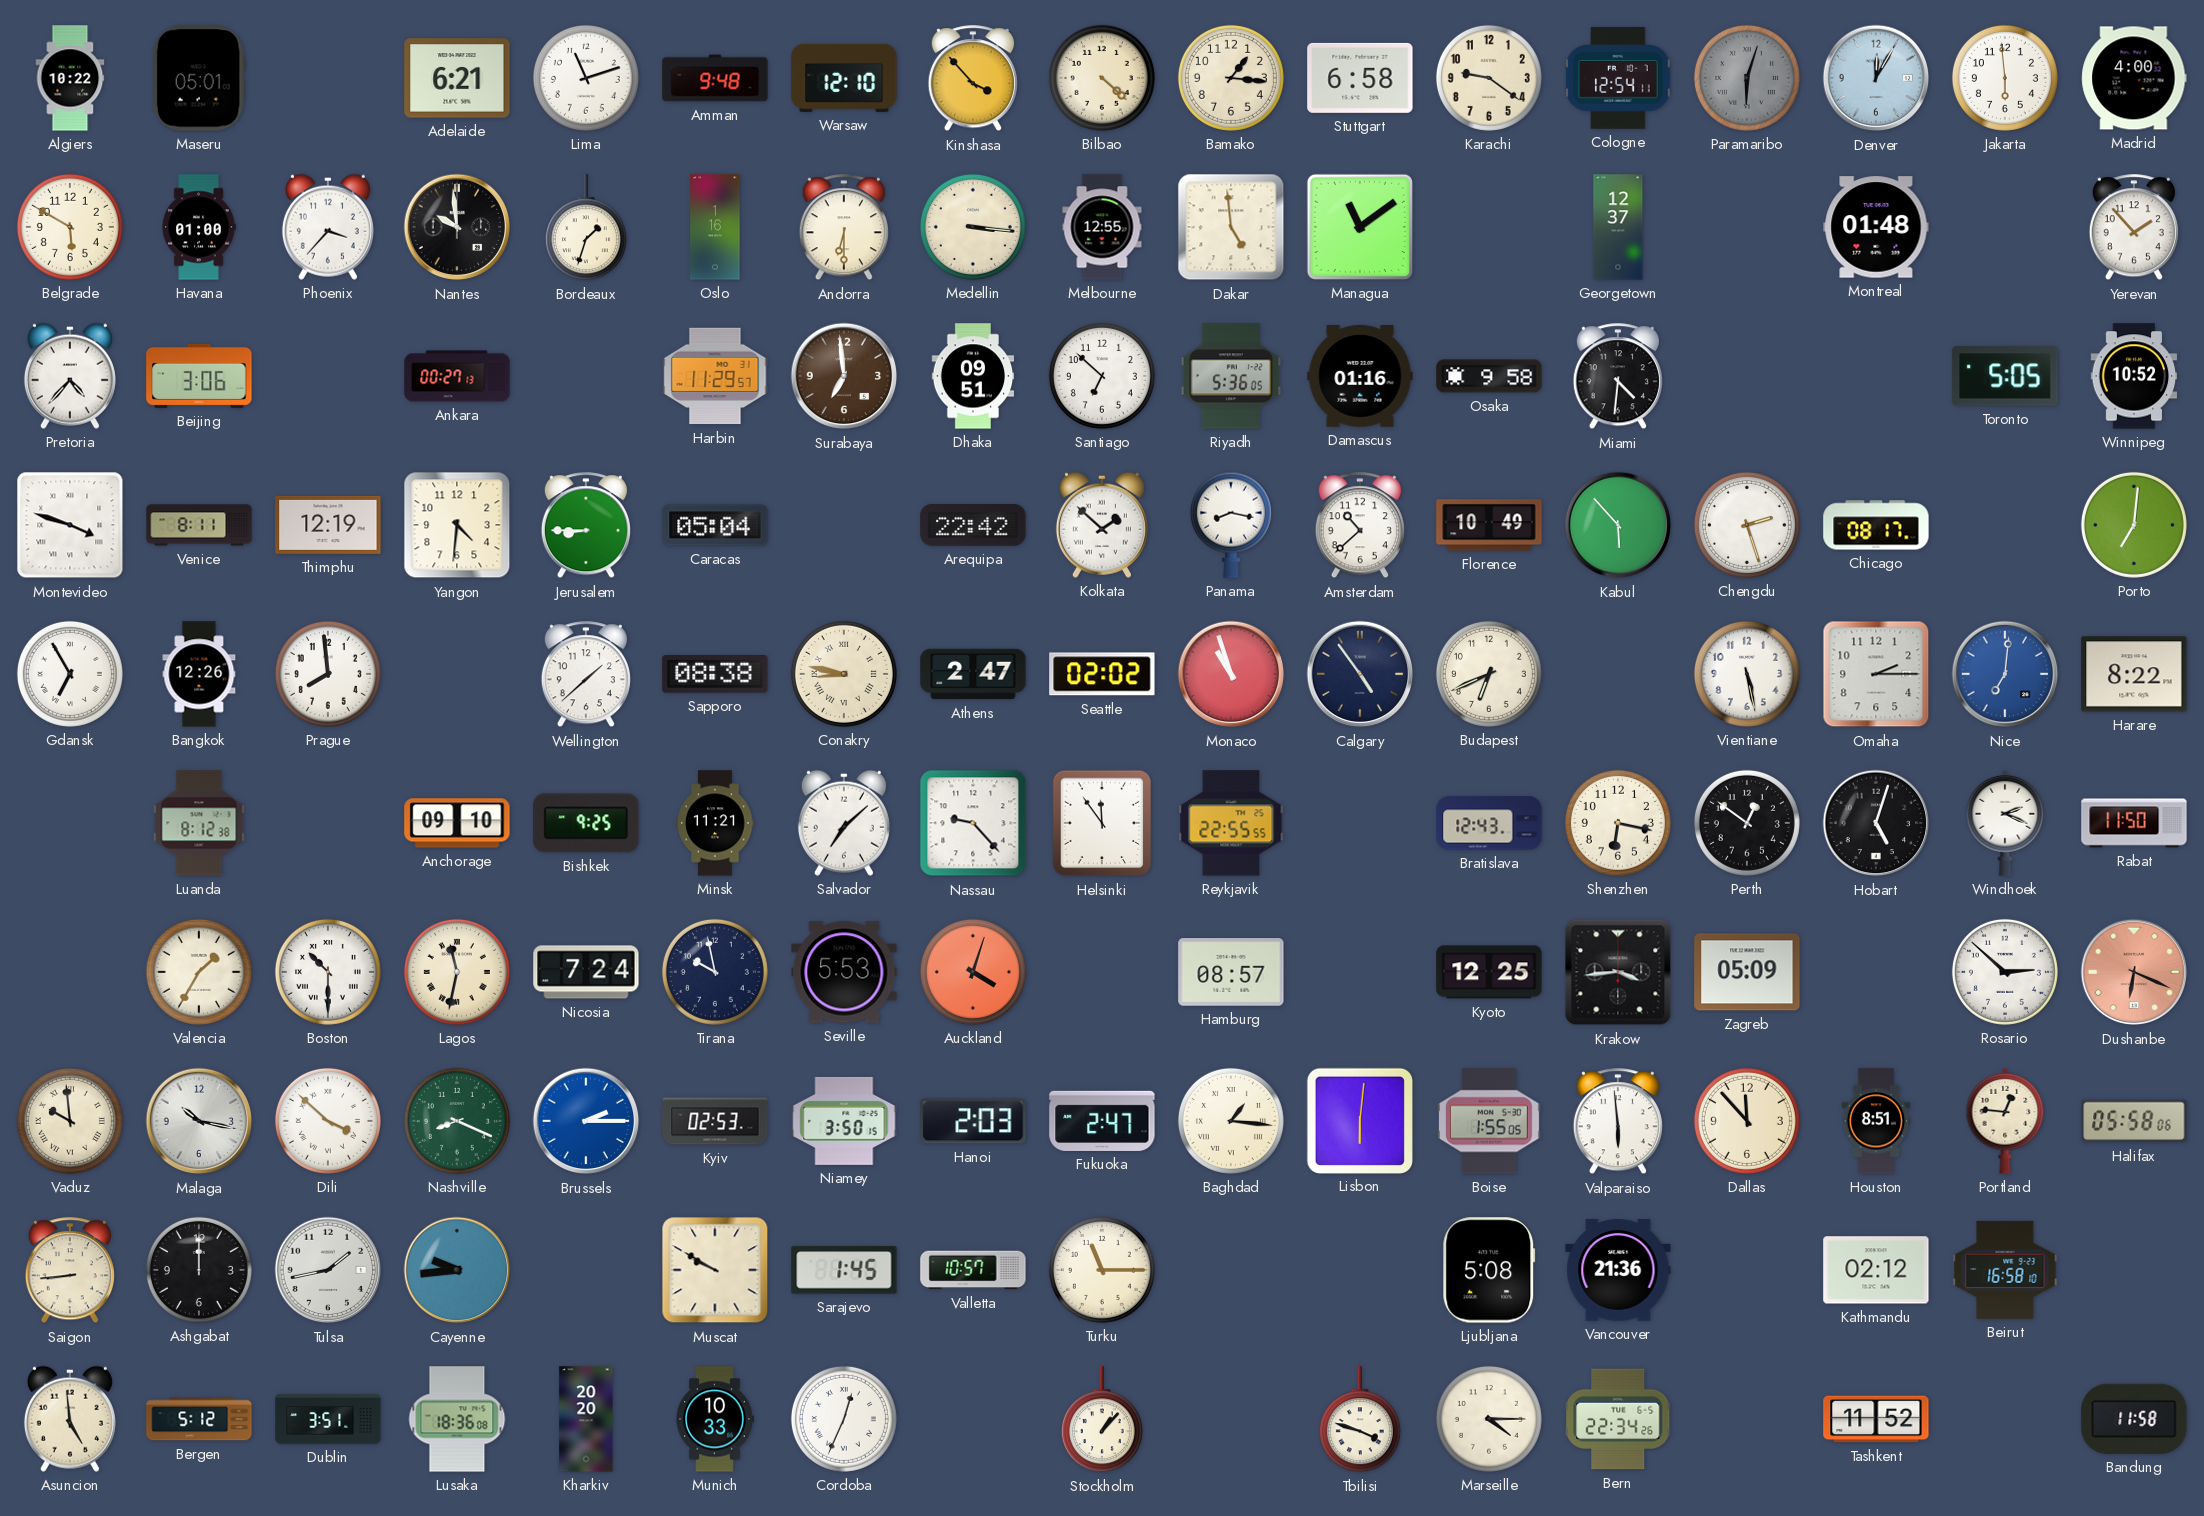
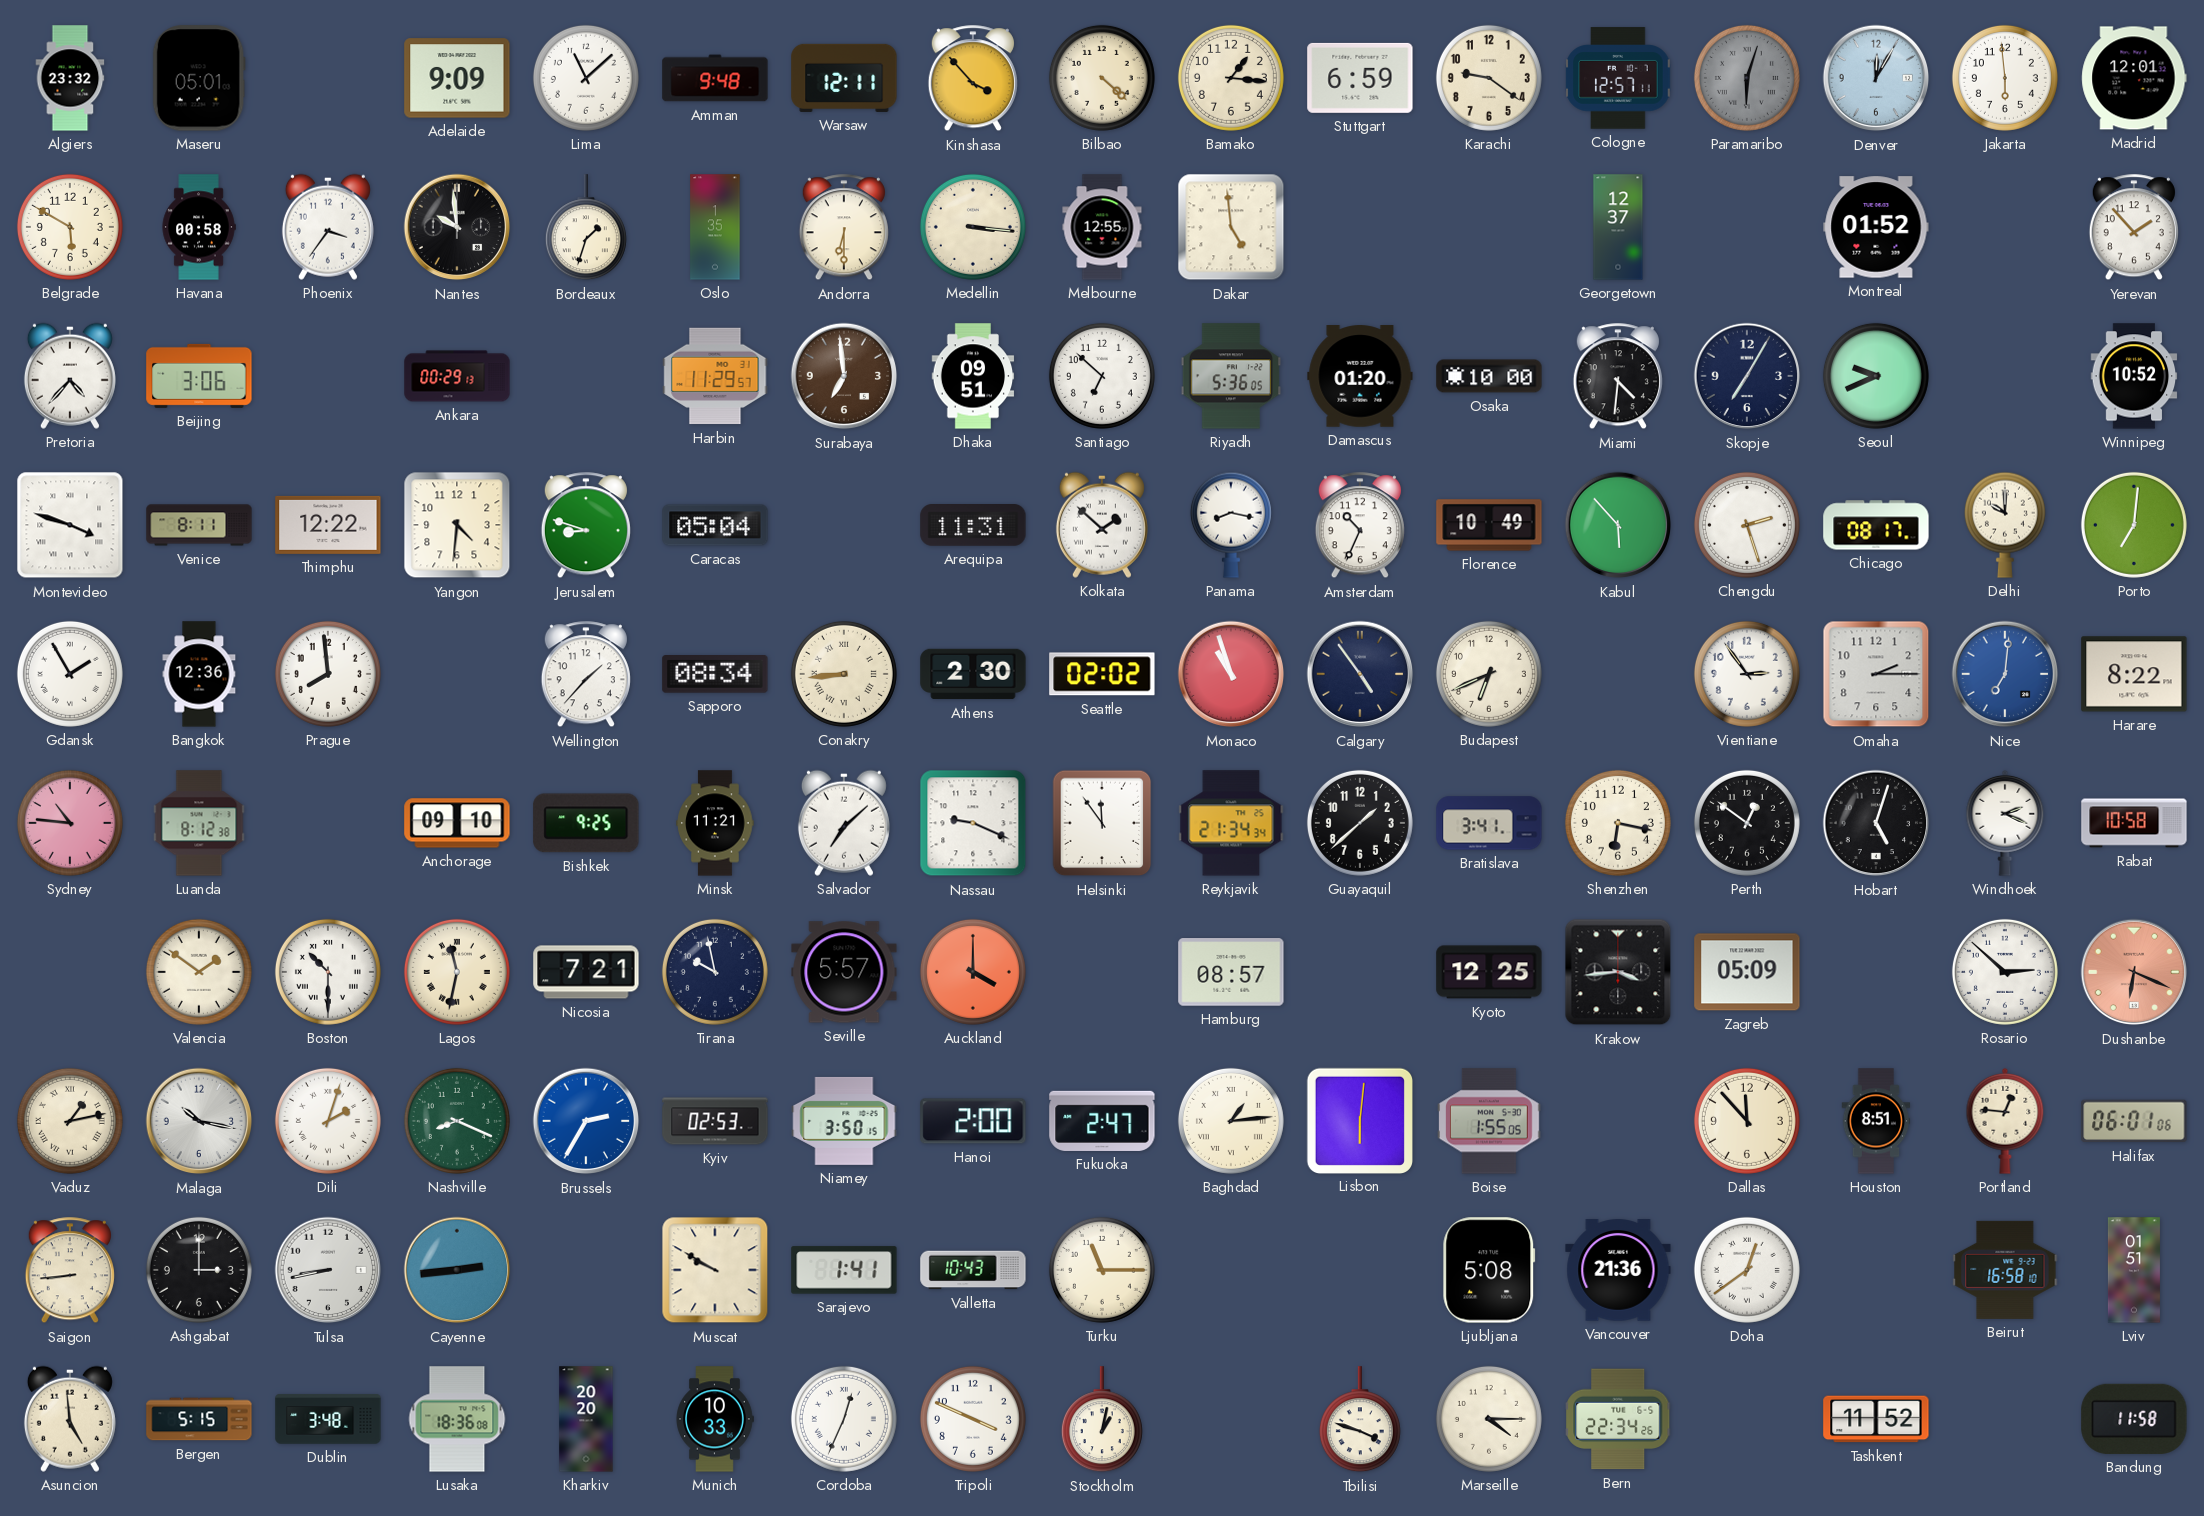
Algiers: 10:22 -> 23:32 (70, 78)
Adelaide: 6:21 -> 9:09 (457, 78)
Lima: 11:12 -> 11:08 (586, 78)
Warsaw: 12:10 -> 12:11 (844, 78)
Stuttgart: 6:58 -> 6:59 (1360, 78)
Cologne: 12:54 -> 12:57 (1618, 78)
Madrid: 4:00 -> 12:01 (2134, 78)
Havana: 01:00 -> 00:58 (199, 227)
Phoenix: 3:37 -> 3:36 (328, 227)
Oslo: 1:16 -> 1:35 (715, 227)
Managua: 11:09 -> none (1360, 227)
Montreal: 01:48 -> 01:52 (1876, 227)
Ankara: 00:27 -> 00:29 (457, 376)
Damascus: 01:16 -> 01:20 (1360, 376)
Osaka: 9:58 -> 10:00 (1489, 376)
Skopje: none -> 7:05 (1747, 376)
Seoul: none -> 9:41 (1876, 376)
Toronto: 5:05 -> none (2005, 376)
Thimphu: 12:19 -> 12:22 (328, 525)
Jerusalem: 8:45 -> 8:48 (586, 526)
Arequipa: 22:42 -> 11:31 (973, 526)
Amsterdam: 10:38 -> 10:34 (1360, 526)
Delhi: none -> 10:00 (2005, 525)
Gdansk: 6:55 -> 1:55 (70, 674)
Bangkok: 12:26 -> 12:36 (199, 674)
Wellington: 1:38 -> 1:37 (586, 675)
Sapporo: 08:38 -> 08:34 (715, 675)
Conakry: 8:47 -> 8:44 (844, 674)
Athens: 2:47 -> 2:30 (973, 674)
Vientiane: 5:28 -> 2:54 (1747, 674)
Sydney: none -> 10:46 (70, 823)
Nassau: 9:23 -> 9:19 (973, 823)
Reykjavik: 22:55 -> 21:34 (1231, 823)
Guayaquil: none -> 1:38 (1360, 823)
Bratislava: 12:43 -> 3:41 (1489, 823)
Rabat: 11:50 -> 10:58 (2134, 823)
Valencia: 1:35 -> 1:51 (199, 972)
Nicosia: 7:24 -> 7:21 (586, 972)
Seville: 5:53 -> 5:57 (844, 972)
Auckland: 4:03 -> 4:00 (973, 972)
Vaduz: 9:59 -> 1:13 (70, 1121)
Dili: 3:52 -> 2:03 (328, 1121)
Brussels: 2:15 -> 2:35 (586, 1121)
Hanoi: 2:03 -> 2:00 (973, 1121)
Baghdad: 1:16 -> 1:14 (1231, 1121)
Valparaiso: 5:59 -> none (1618, 1122)
Halifax: 05:58 -> 06:01 (2134, 1121)
Ashgabat: 12:00 -> 3:00 (199, 1270)
Tulsa: 1:43 -> 8:43 (328, 1270)
Cayenne: 9:44 -> 2:44 (457, 1270)
Sarajevo: 1:45 -> 1:41 (844, 1270)
Valletta: 10:57 -> 10:43 (973, 1270)
Doha: none -> 12:39 (1747, 1270)
Kathmandu: 02:12 -> none (1876, 1270)
Lviv: none -> 01:51 (2134, 1270)
Bergen: 5:12 -> 5:15 (199, 1419)
Dublin: 3:51 -> 3:48 (328, 1419)
Tripoli: none -> 3:49 (973, 1419)
Stockholm: 1:07 -> 1:02 (1102, 1420)
